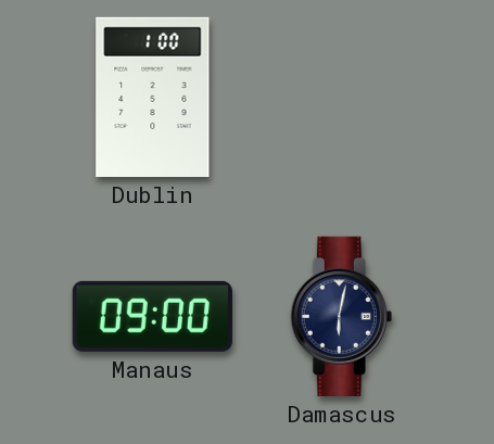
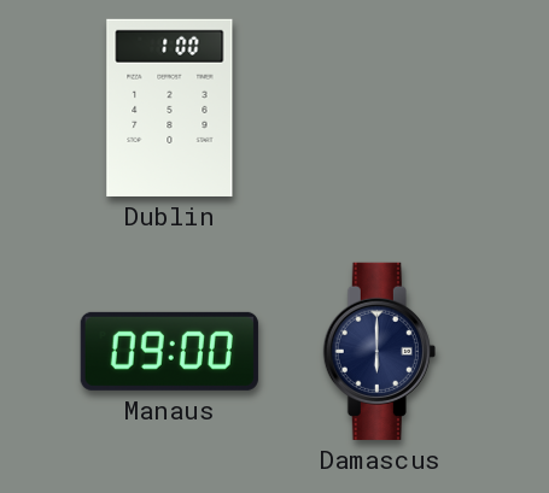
Damascus: 6:02 -> 6:00 (379, 351)
